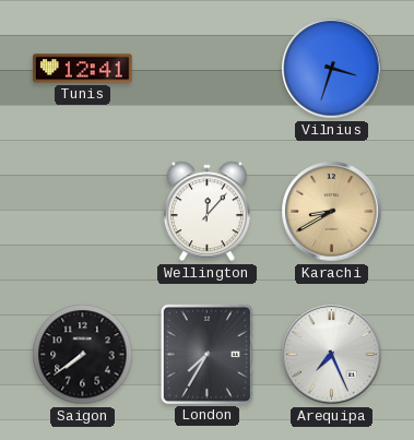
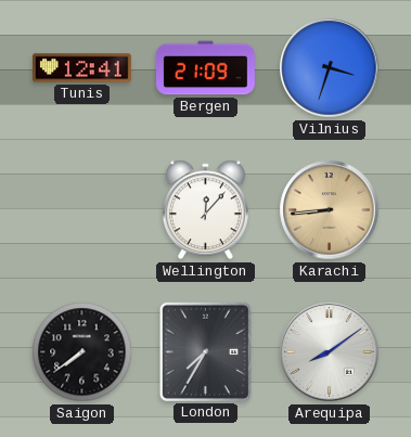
Bergen: none -> 21:09 (206, 68)
Karachi: 8:40 -> 8:44 (330, 210)
Arequipa: 7:26 -> 8:09 (330, 352)
